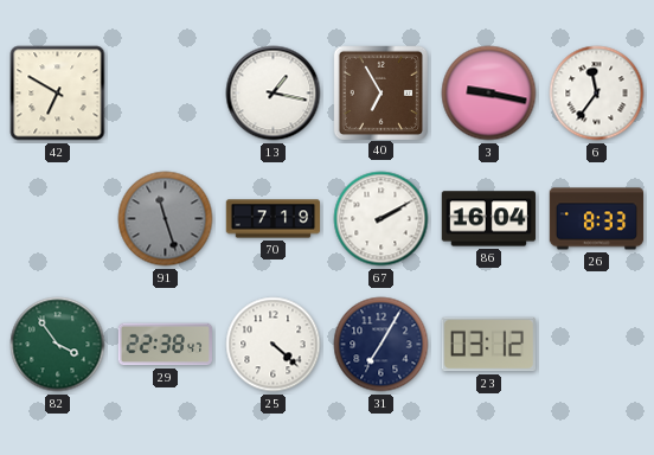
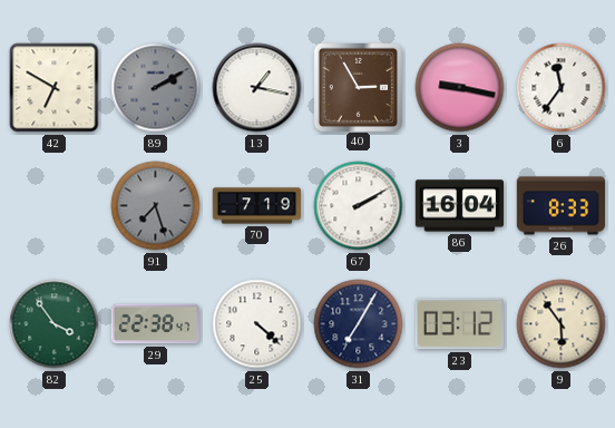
89: none -> 2:10 (156, 88)
40: 6:55 -> 2:55 (358, 87)
91: 11:27 -> 7:27 (156, 206)
9: none -> 5:54 (562, 324)
